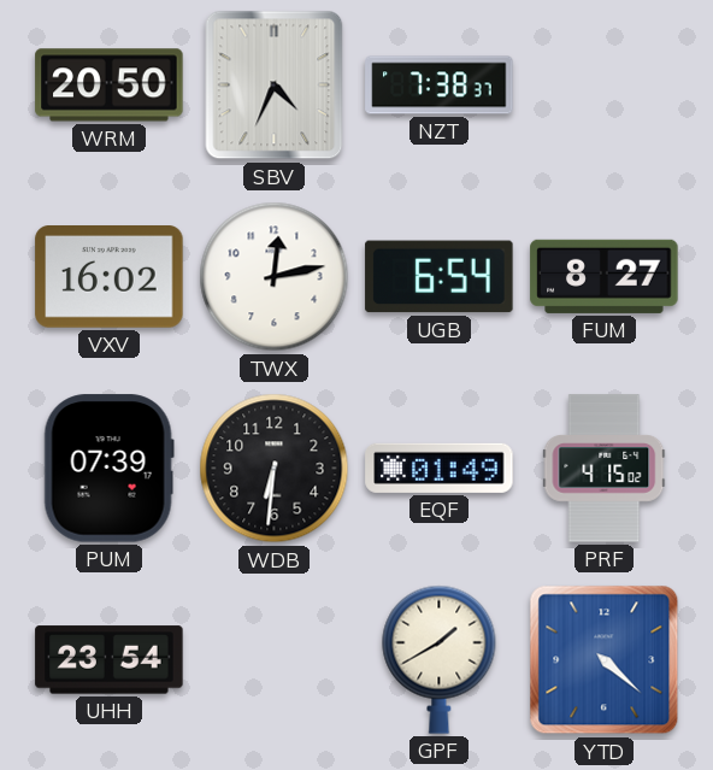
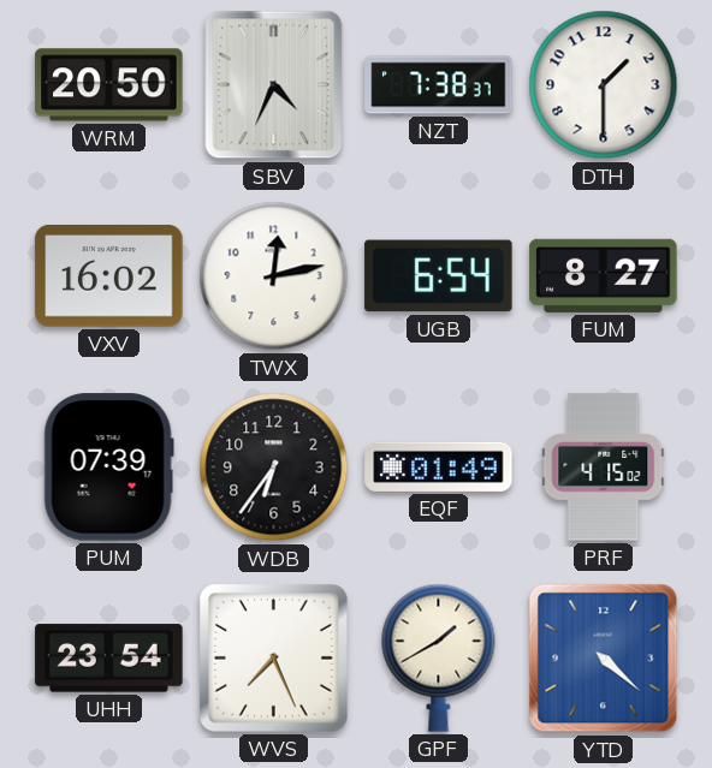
DTH: none -> 1:30 (604, 85)
WDB: 6:31 -> 6:36 (274, 468)
WVS: none -> 7:26 (274, 659)
